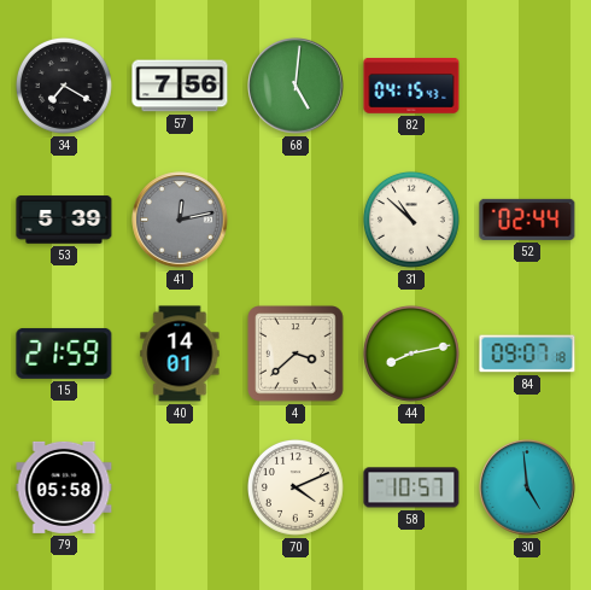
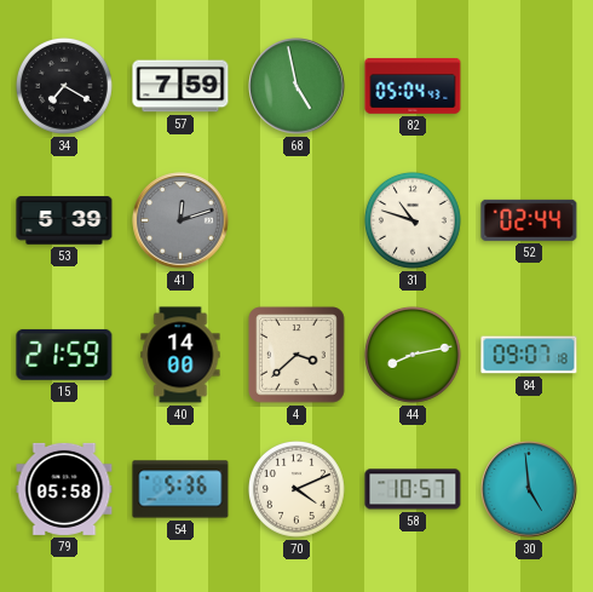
57: 7:56 -> 7:59 (180, 86)
68: 5:01 -> 4:58 (296, 86)
82: 04:15 -> 05:04 (413, 87)
41: 12:13 -> 12:12 (180, 220)
31: 10:52 -> 10:48 (413, 220)
40: 14:01 -> 14:00 (180, 355)
54: none -> 5:36 (180, 489)
